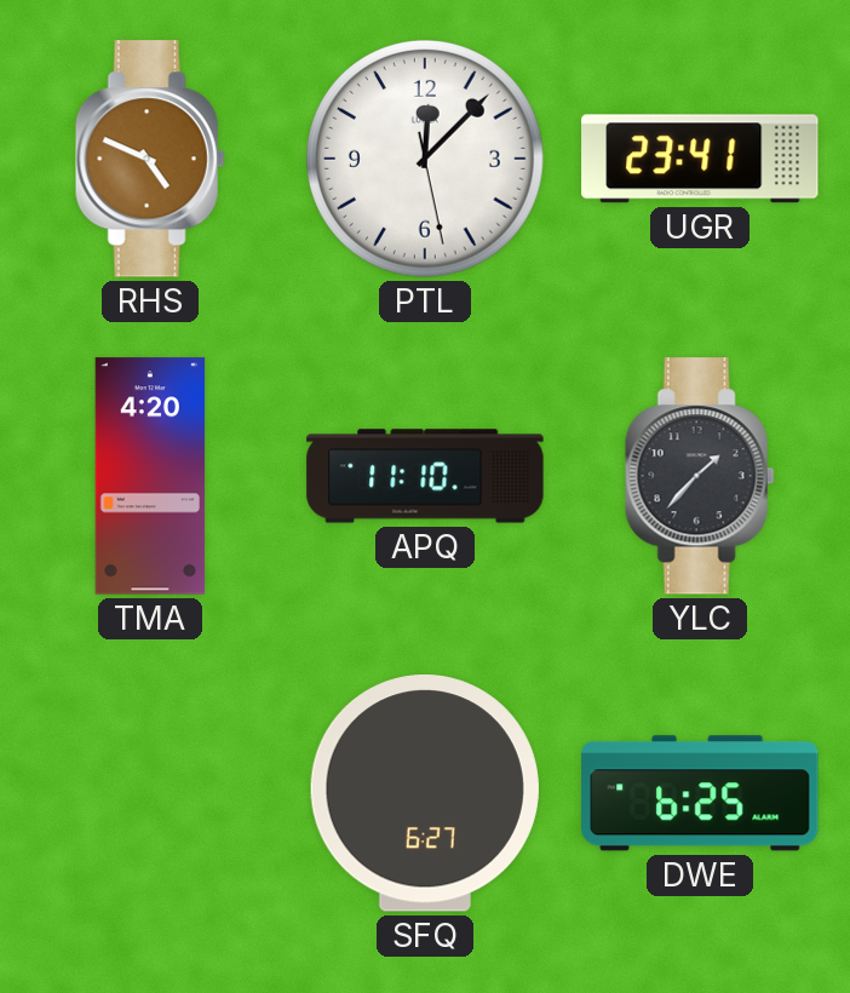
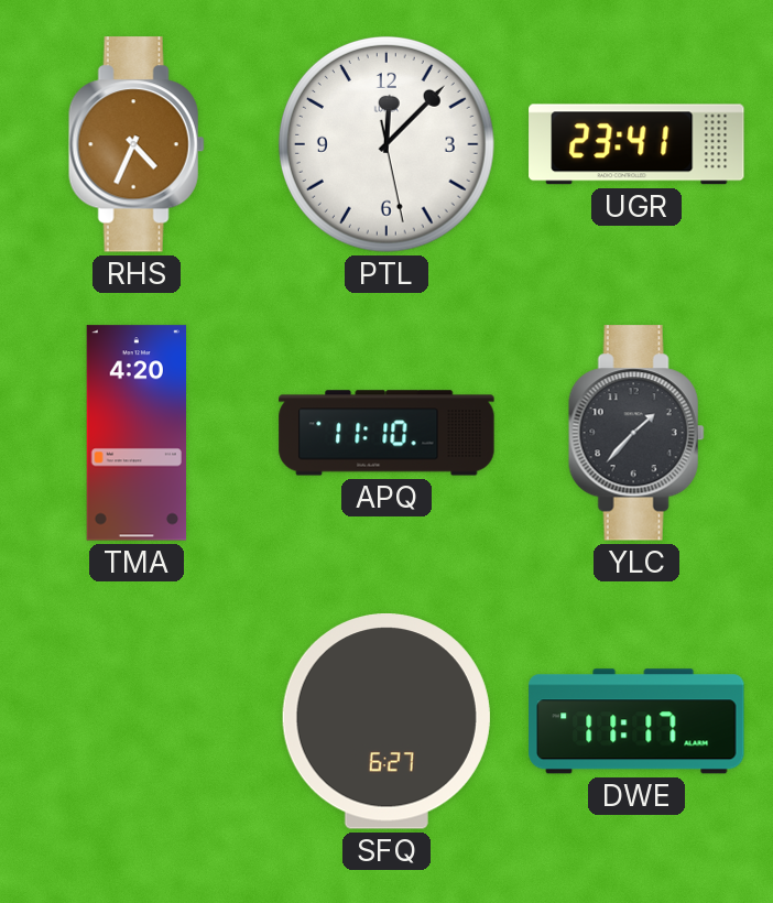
RHS: 4:49 -> 4:34 (137, 144)
DWE: 6:25 -> 11:17 (636, 721)
